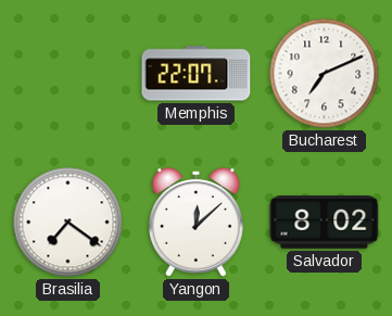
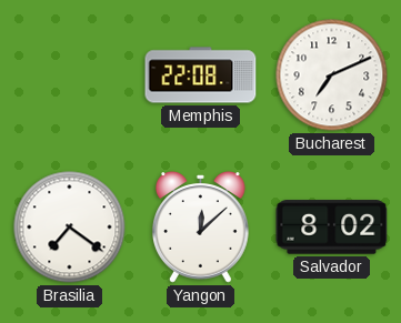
Memphis: 22:07 -> 22:08 (201, 75)
